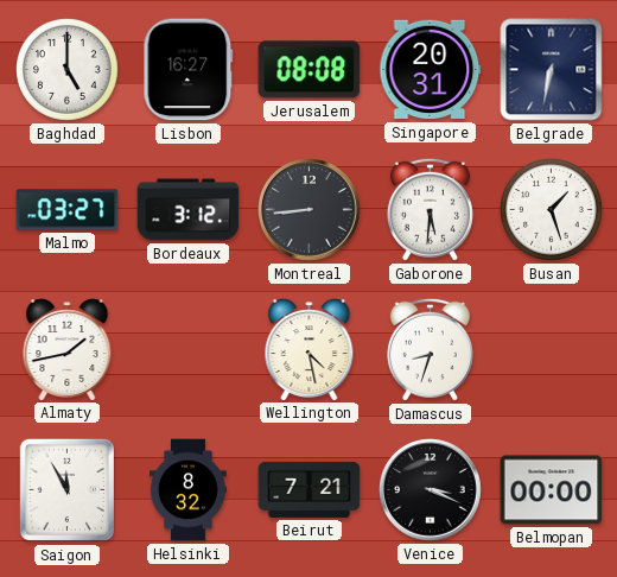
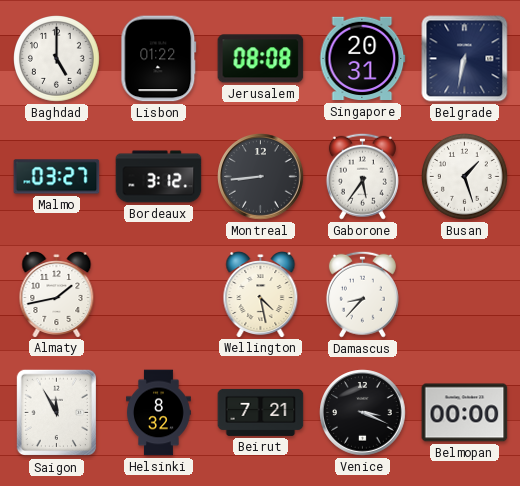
Lisbon: 16:27 -> 01:22 (159, 59)
Gaborone: 5:31 -> 5:36 (362, 176)
Damascus: 8:33 -> 8:37 (362, 294)
